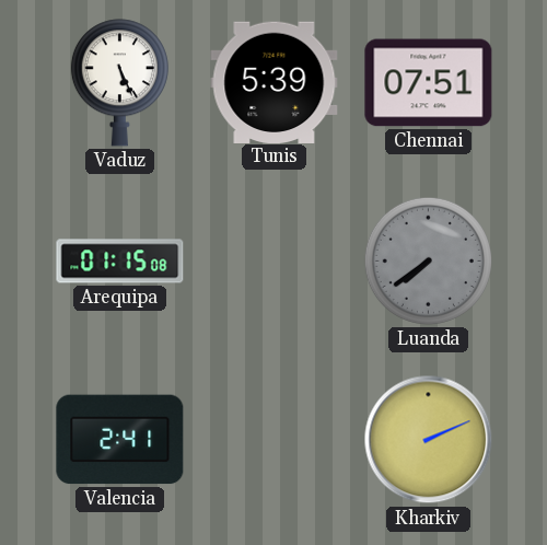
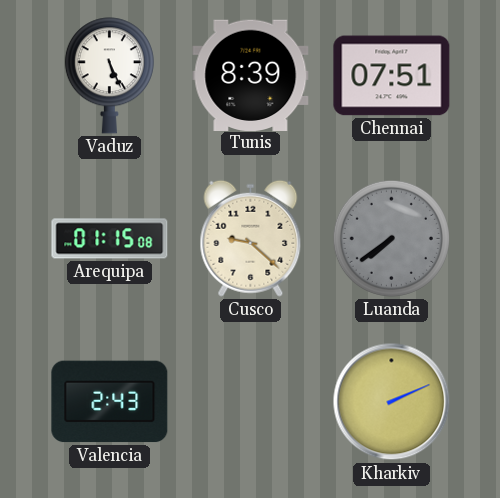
Tunis: 5:39 -> 8:39 (251, 75)
Cusco: none -> 9:22 (251, 238)
Valencia: 2:41 -> 2:43 (110, 402)
